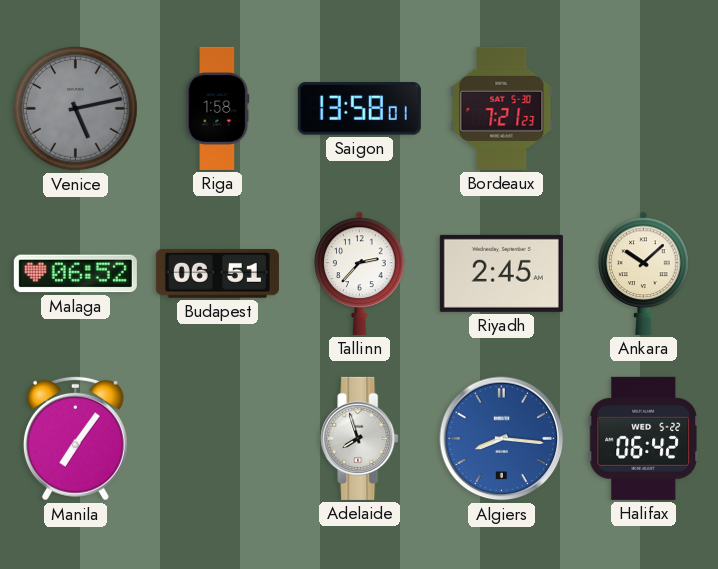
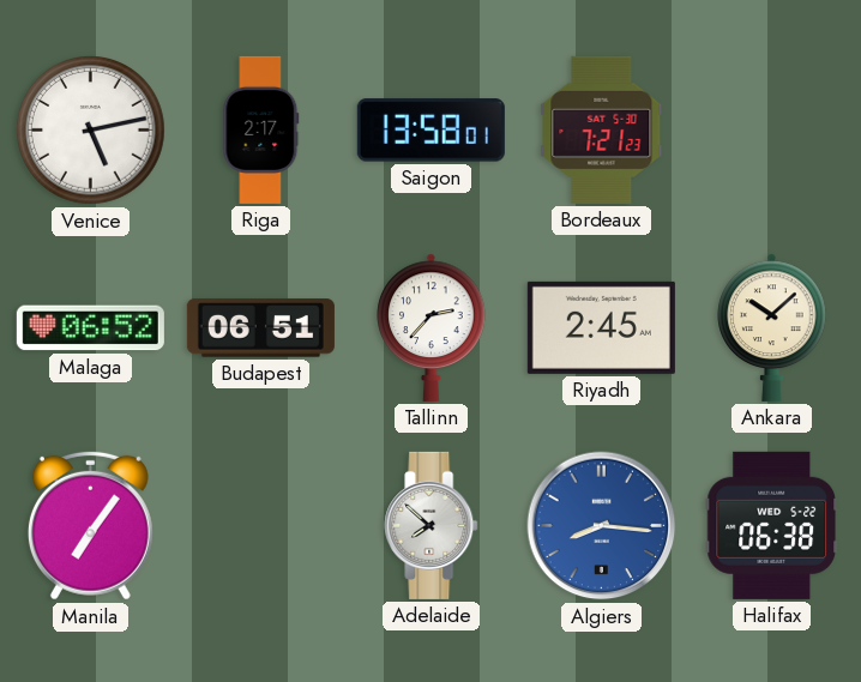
Venice dial: grey -> white (91, 131)
Riga: 1:58 -> 2:17 (261, 129)
Adelaide: 7:57 -> 7:52 (432, 525)
Halifax: 06:42 -> 06:38 (771, 525)
